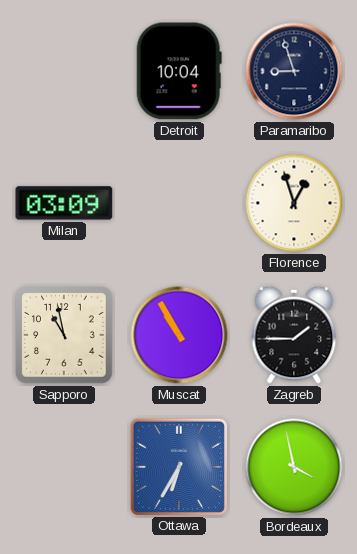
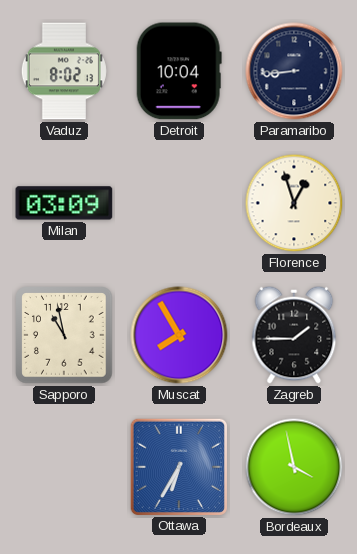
Vaduz: none -> 8:02 (64, 71)
Paramaribo: 8:57 -> 8:44 (294, 71)
Muscat: 10:55 -> 7:55 (179, 335)
